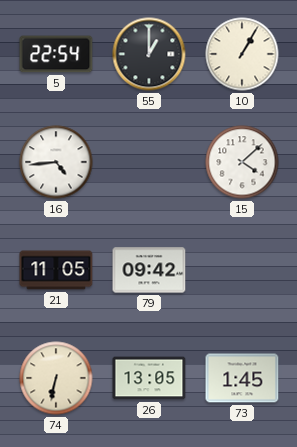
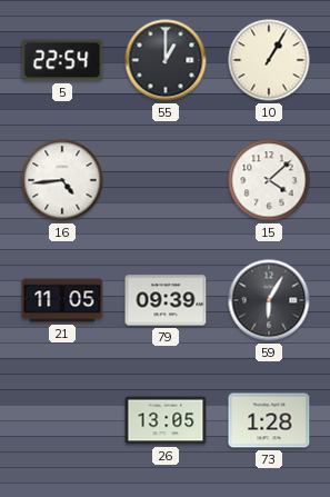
79: 09:42 -> 09:39 (166, 300)
59: none -> 6:05 (269, 300)
74: 6:32 -> none (56, 378)
73: 1:45 -> 1:28 (269, 420)
